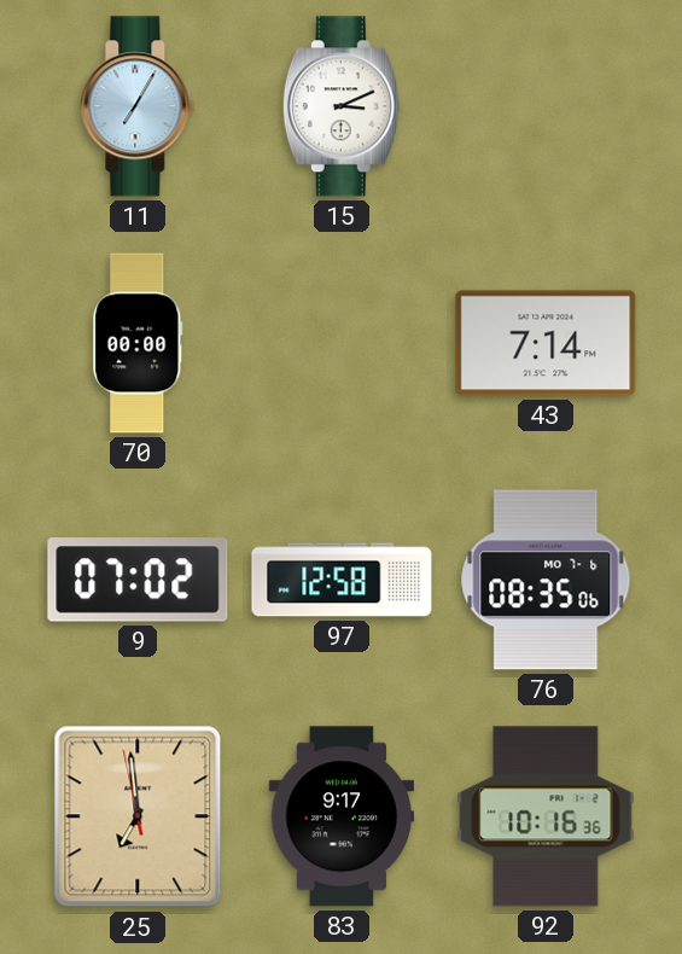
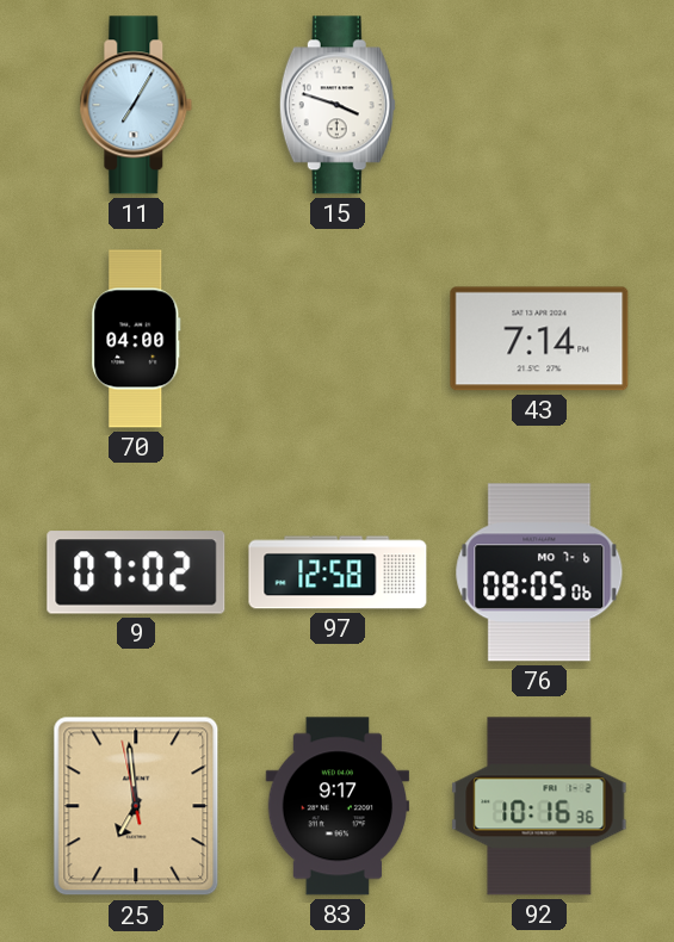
15: 3:11 -> 3:48 (338, 105)
70: 00:00 -> 04:00 (136, 339)
76: 08:35 -> 08:05 (539, 572)
